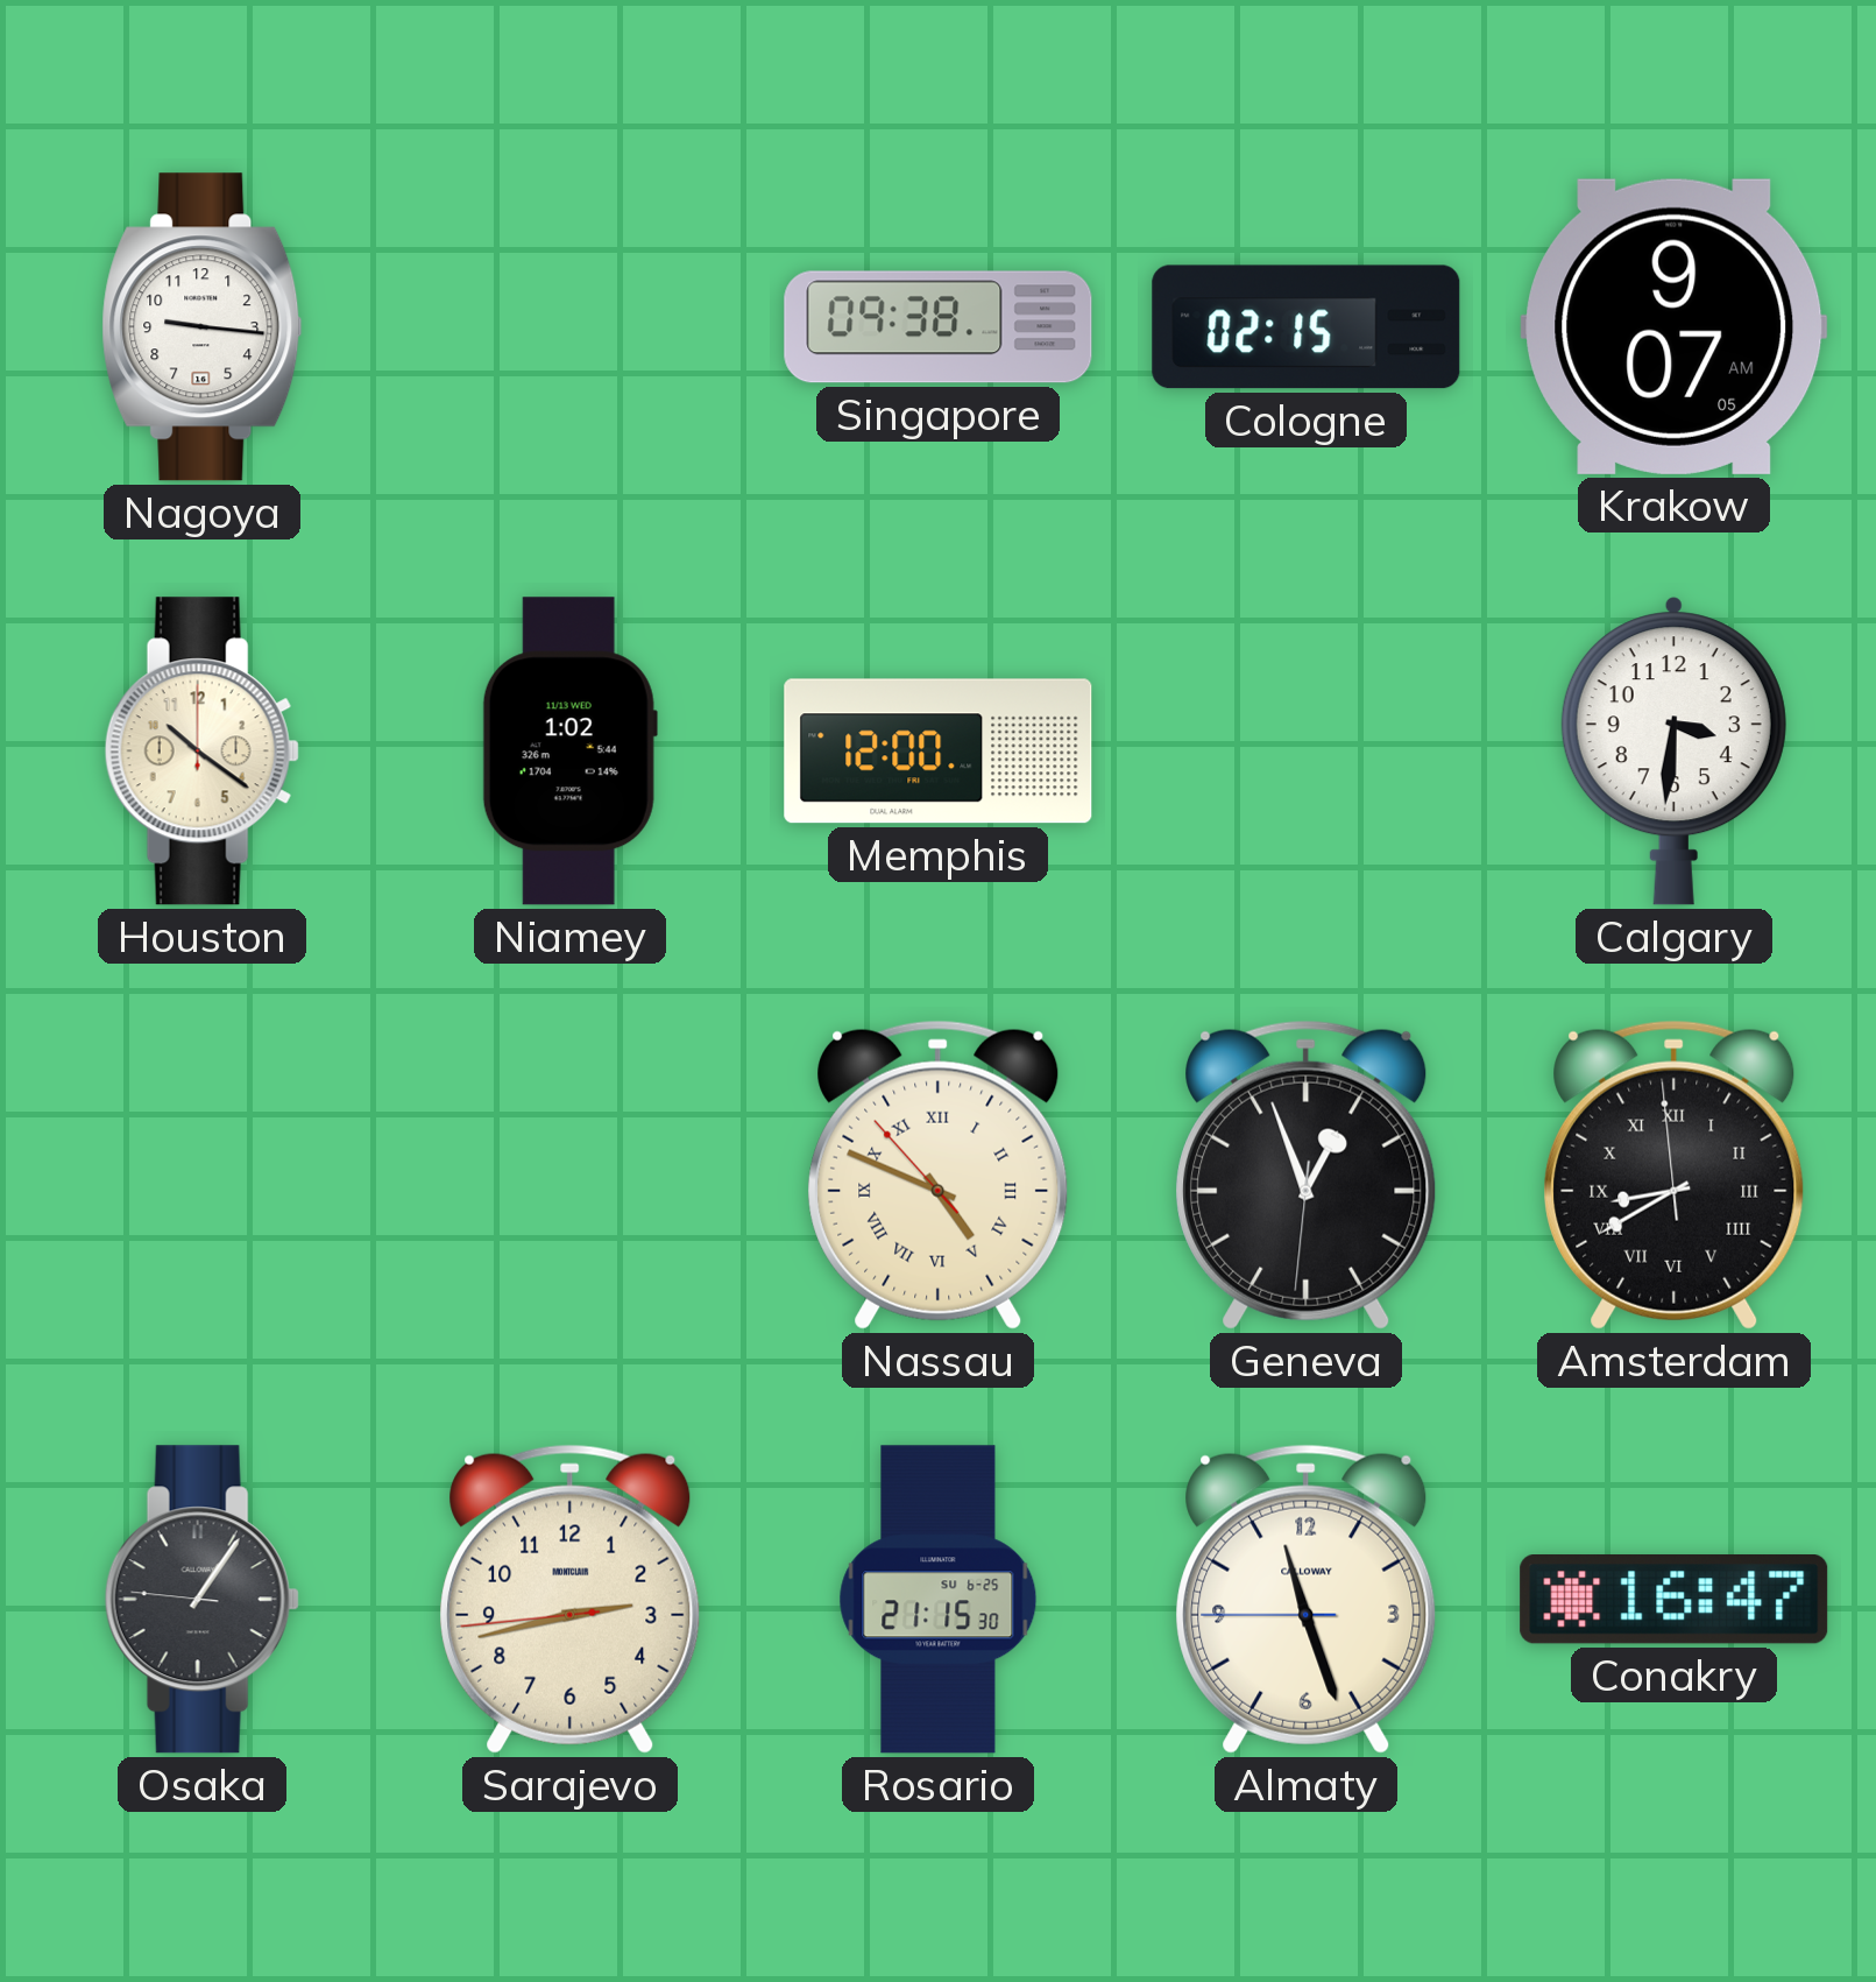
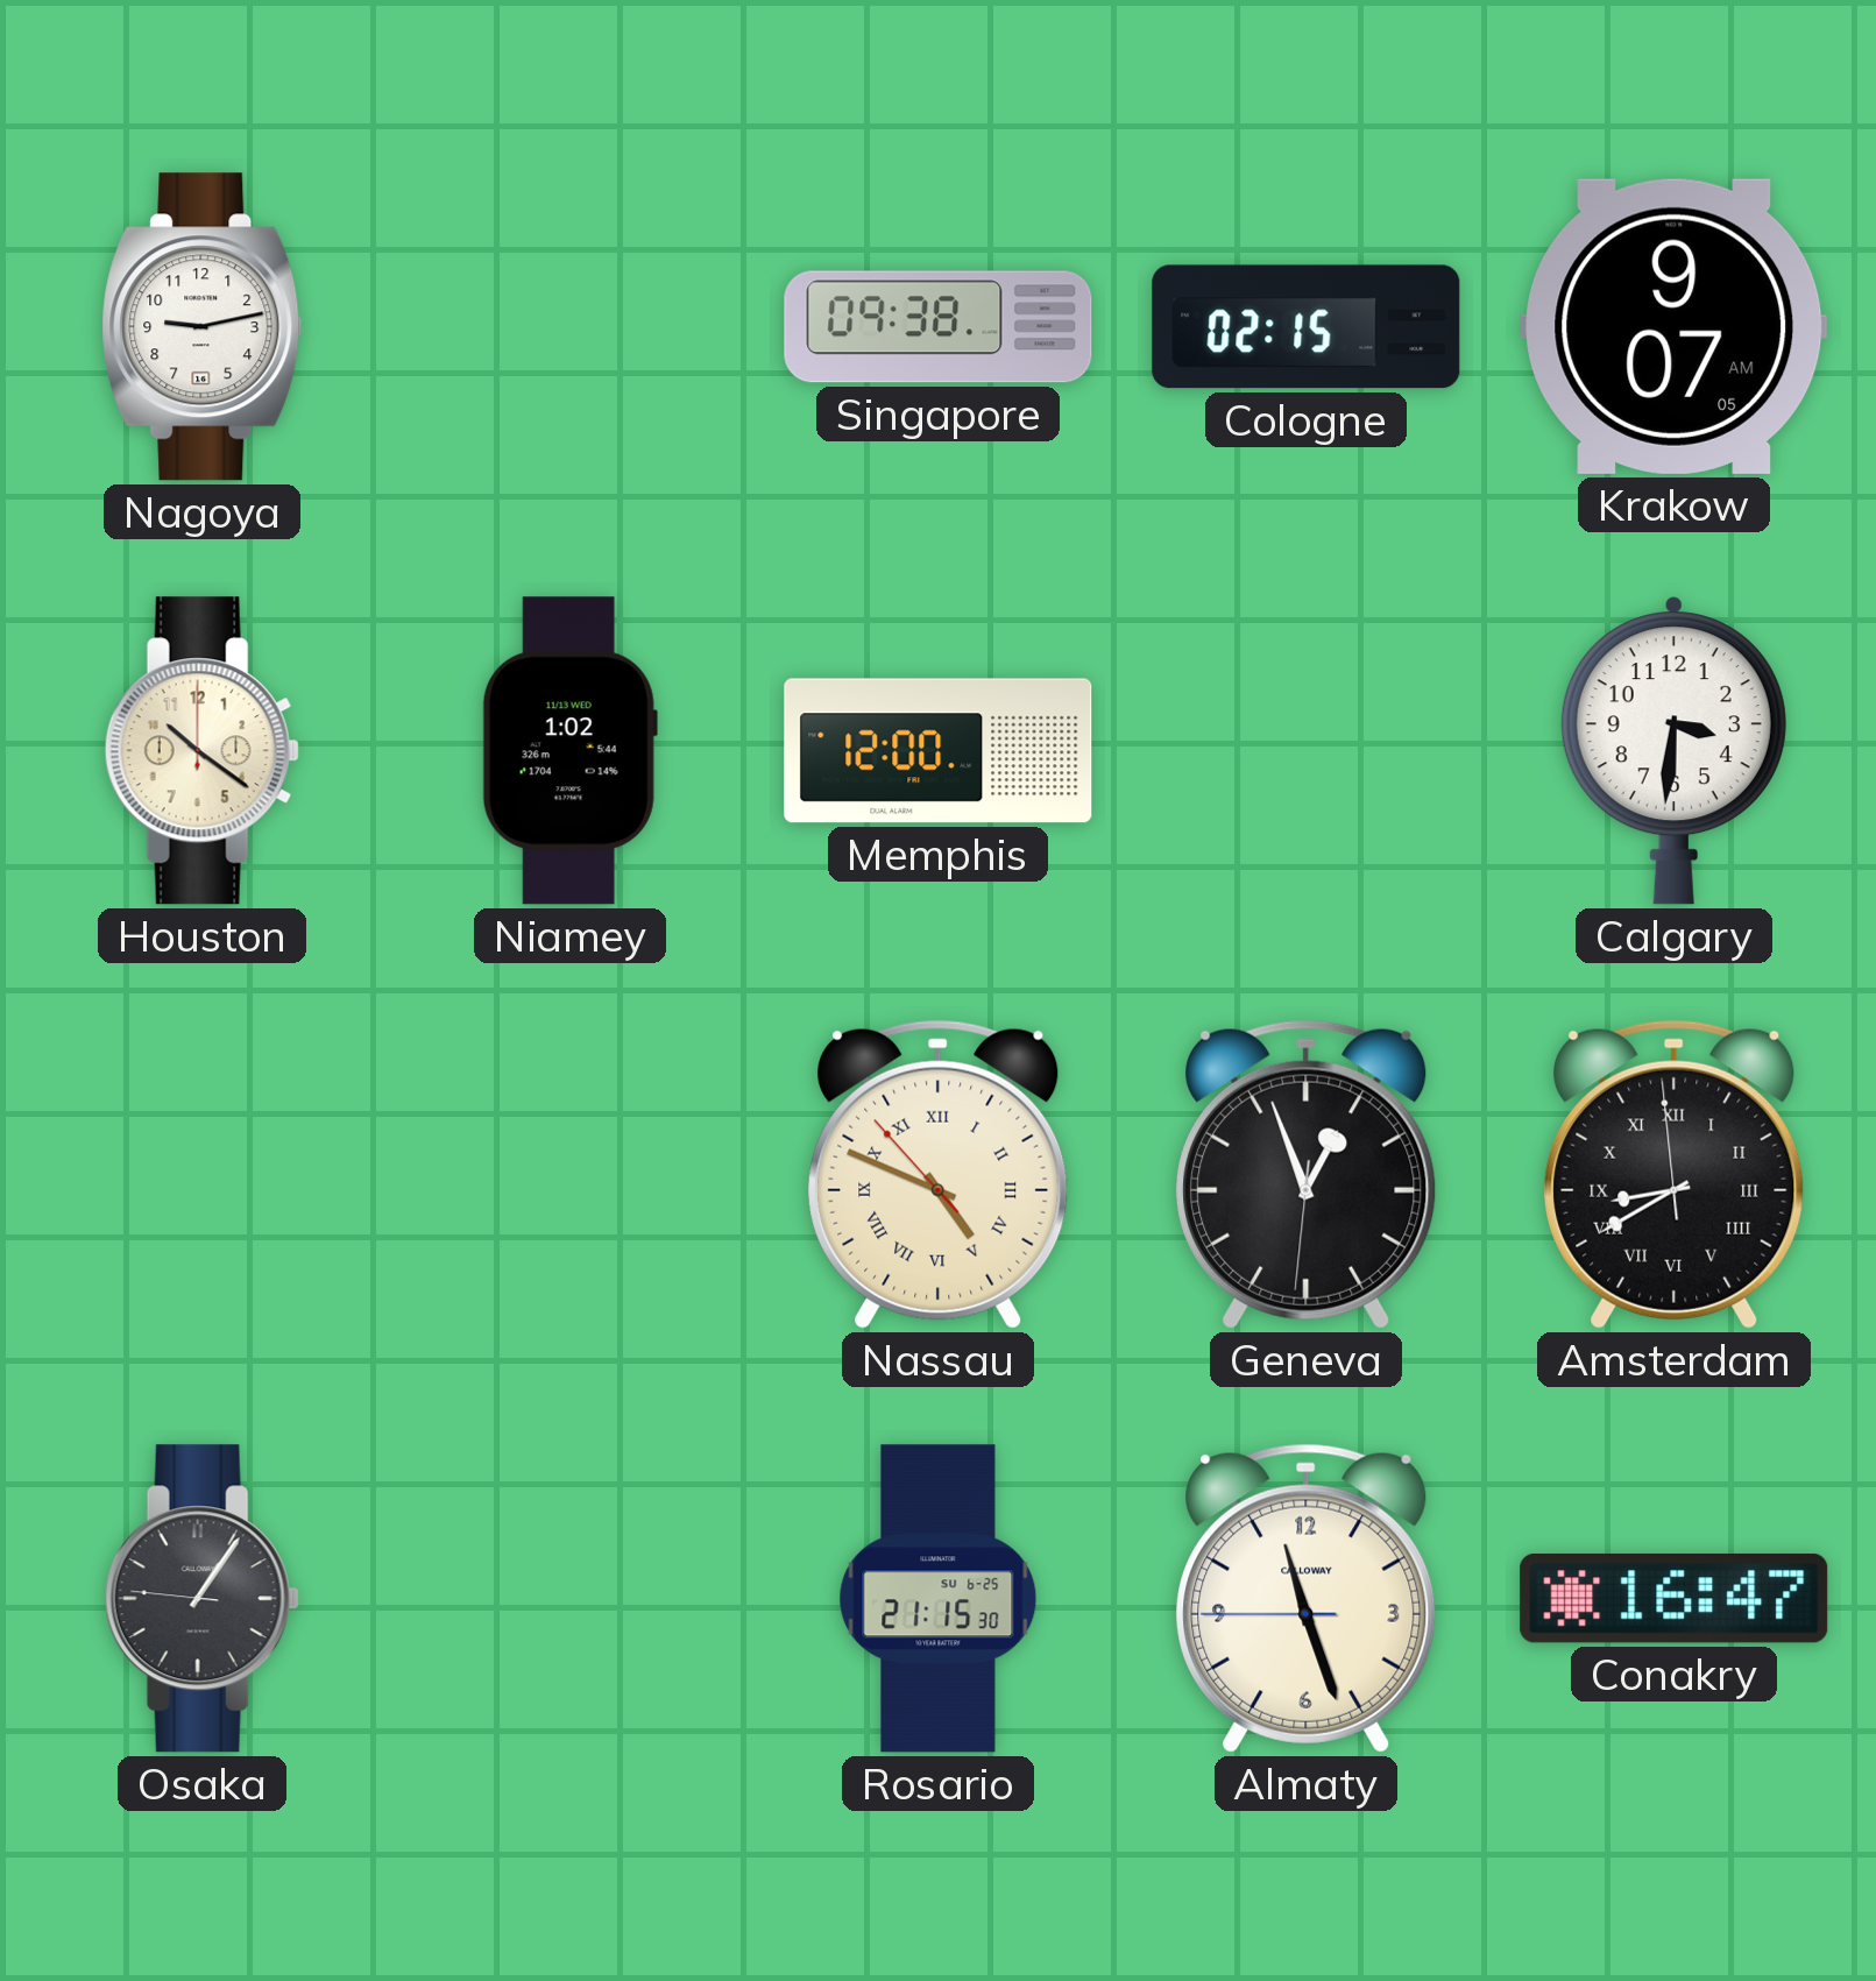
Nagoya: 9:16 -> 9:13 (203, 327)
Sarajevo: 2:42 -> none (571, 1599)
